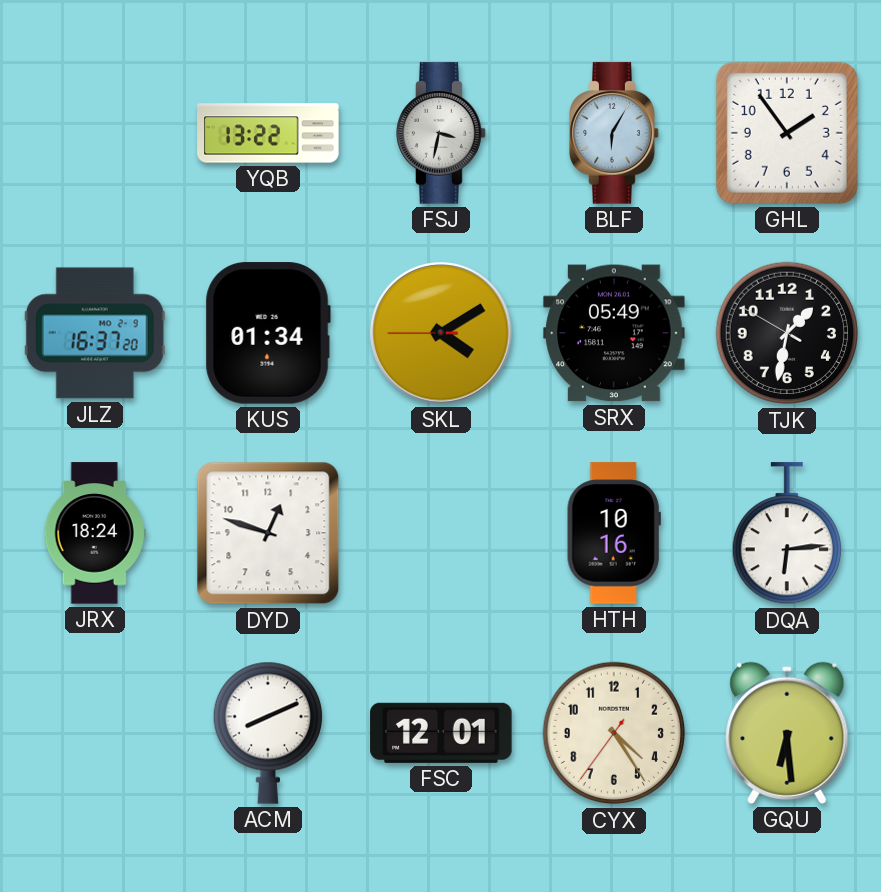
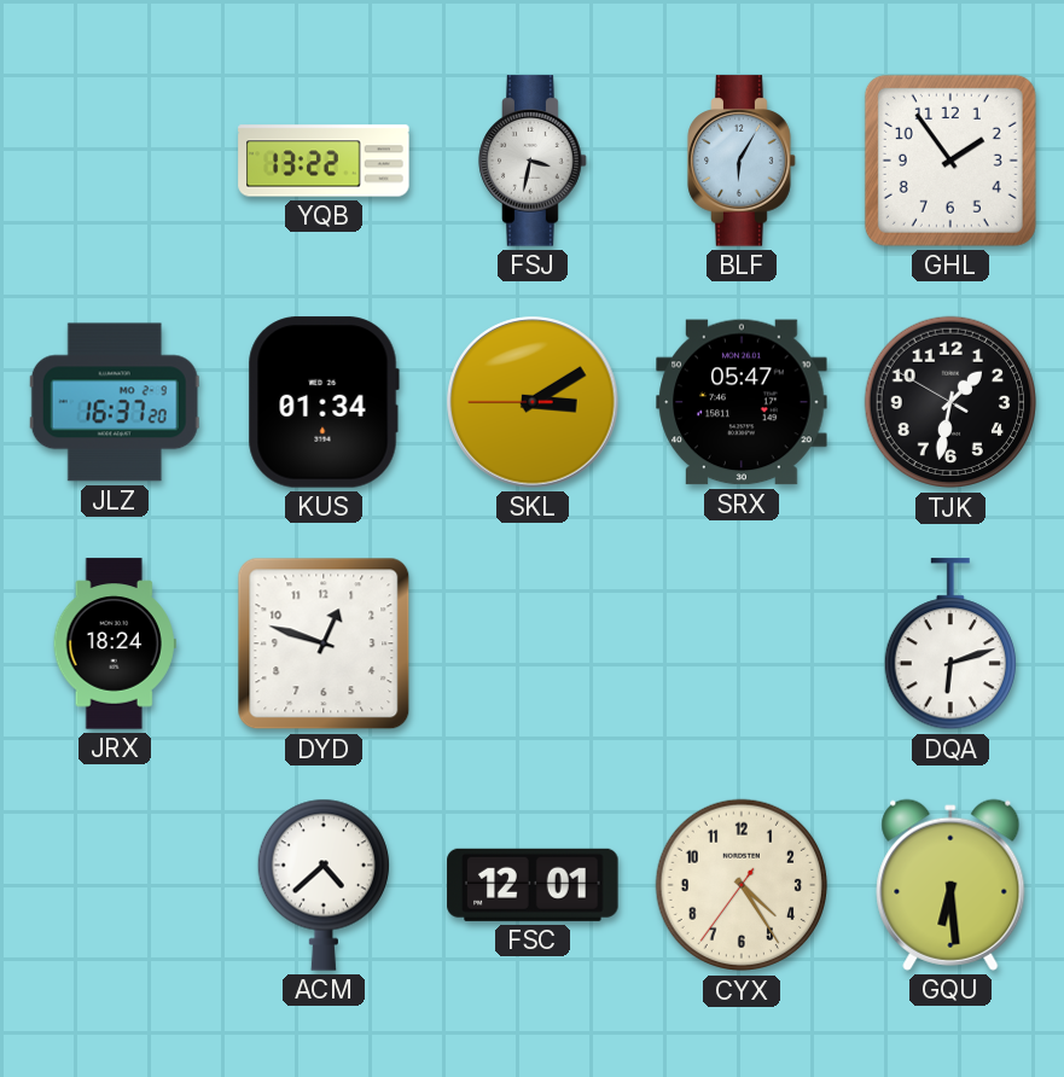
SKL: 4:09 -> 3:09 (533, 402)
SRX: 05:49 -> 05:47 (742, 402)
HTH: 10:16 -> none (614, 533)
DQA: 6:14 -> 6:12 (950, 645)
ACM: 8:11 -> 4:38 (324, 885)
